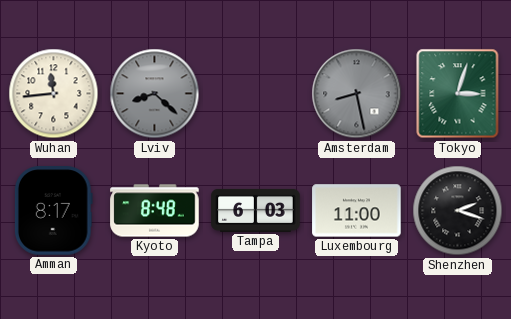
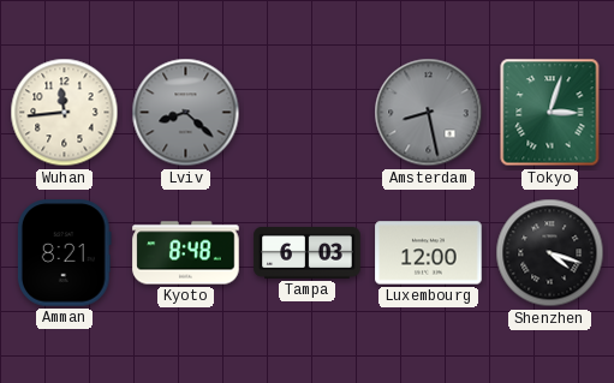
Amman: 8:17 -> 8:21 (64, 253)
Luxembourg: 11:00 -> 12:00 (429, 253)
Shenzhen: 2:18 -> 4:18 (550, 253)
